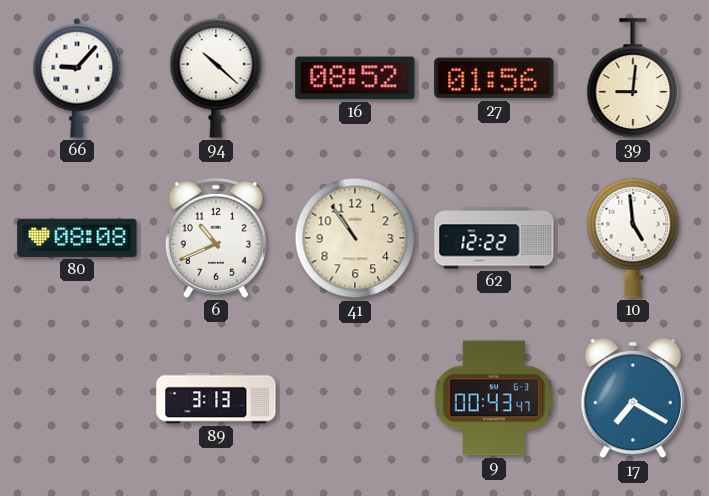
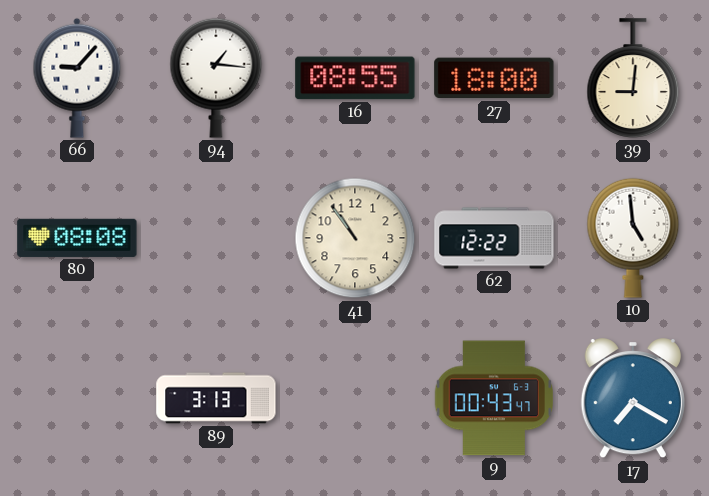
94: 10:22 -> 1:16 (216, 78)
16: 08:52 -> 08:55 (355, 78)
27: 01:56 -> 18:00 (494, 78)
6: 10:41 -> none (216, 238)
